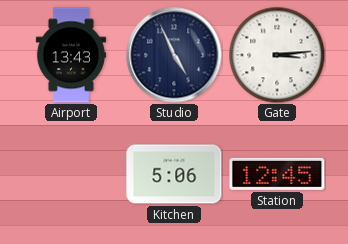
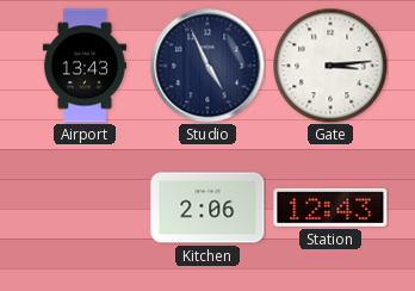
Kitchen: 5:06 -> 2:06 (207, 208)
Station: 12:45 -> 12:43 (330, 208)
